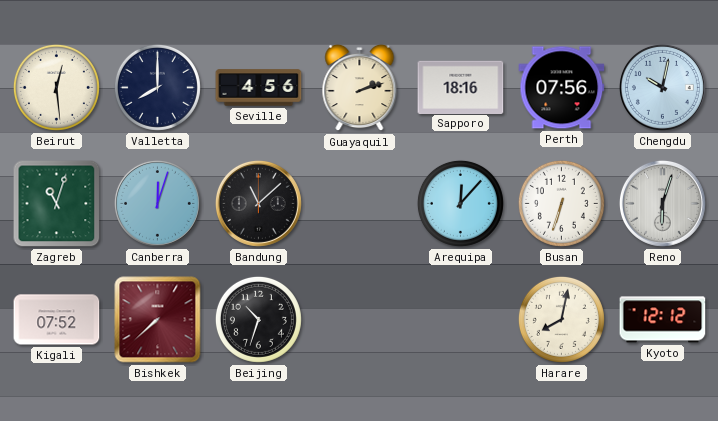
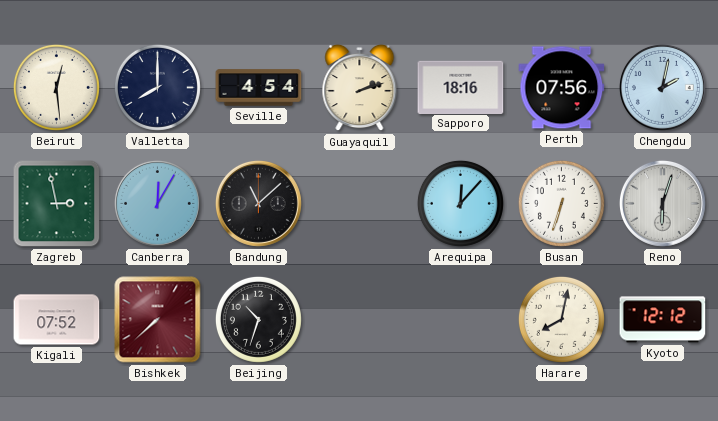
Seville: 4:56 -> 4:54 (259, 88)
Chengdu: 10:02 -> 2:02 (662, 87)
Zagreb: 11:03 -> 2:58 (57, 204)
Canberra: 12:03 -> 12:05 (157, 203)
